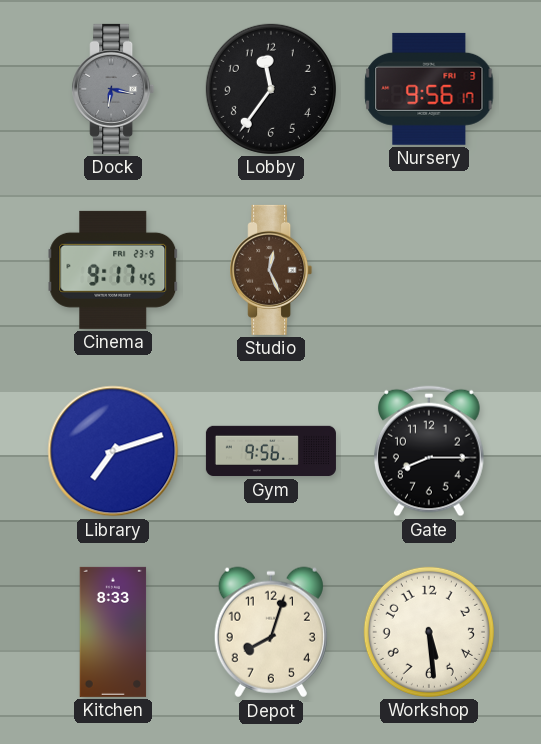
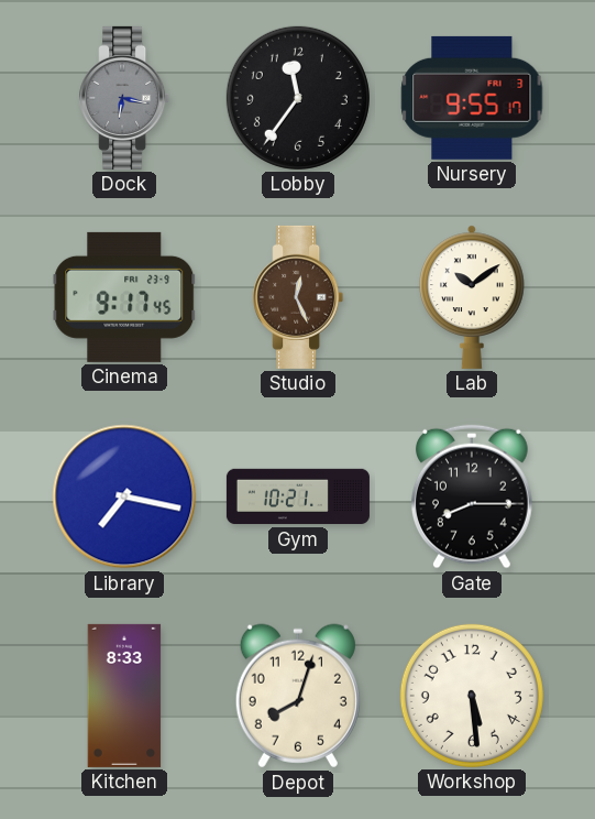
Nursery: 9:56 -> 9:55 (472, 98)
Lab: none -> 10:09 (472, 297)
Library: 7:12 -> 7:17 (124, 496)
Gym: 9:56 -> 10:21 (298, 496)
